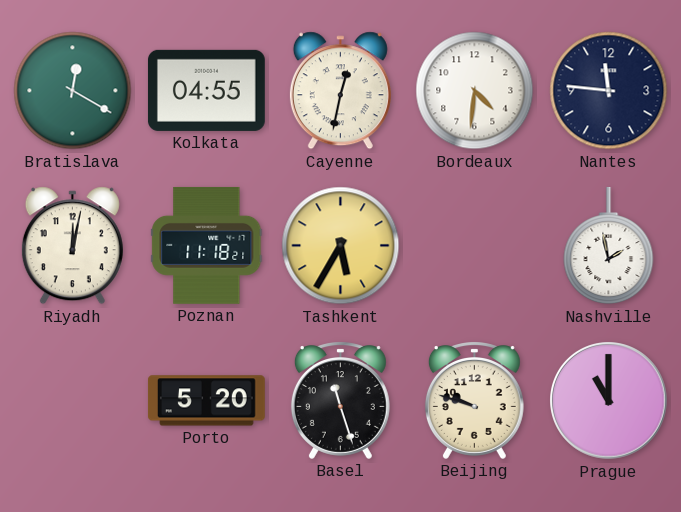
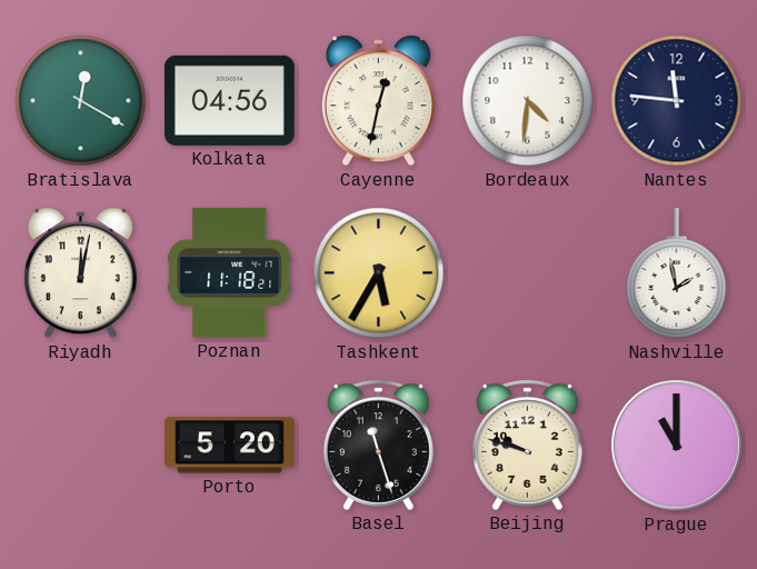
Kolkata: 04:55 -> 04:56 (229, 100)
